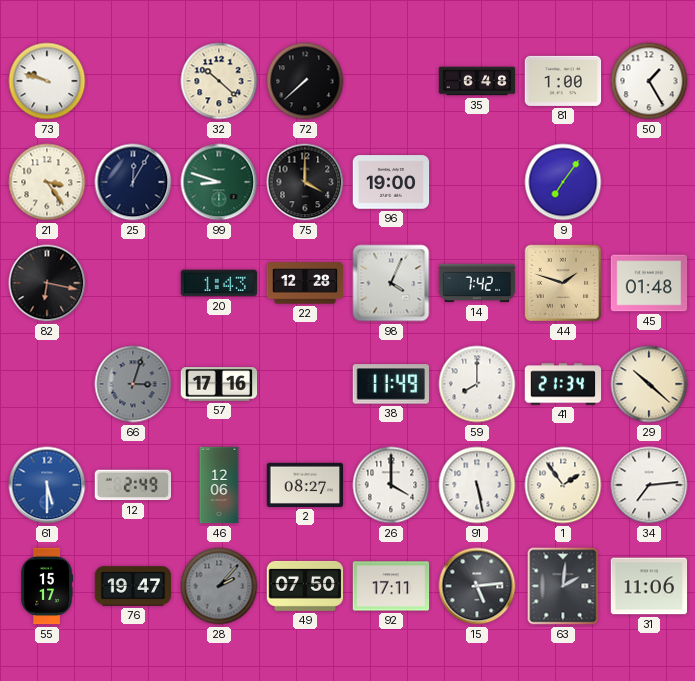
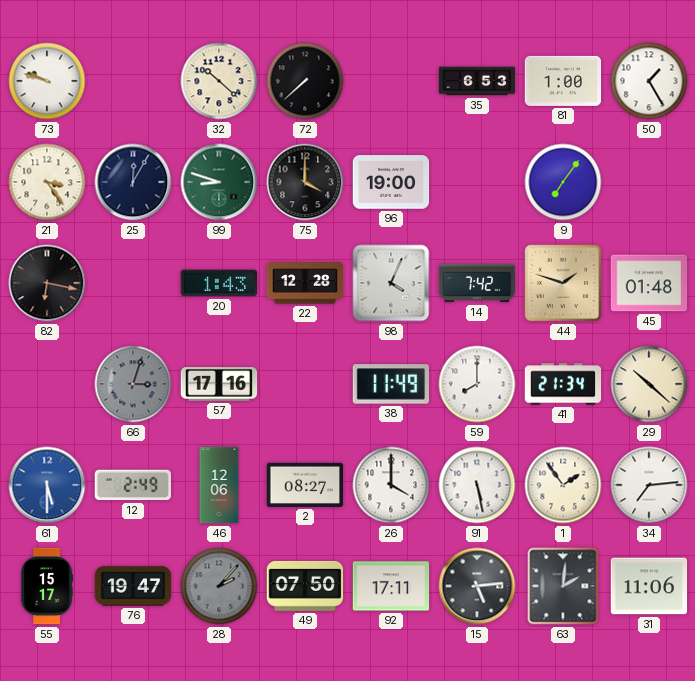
35: 6:48 -> 6:53 (477, 81)
